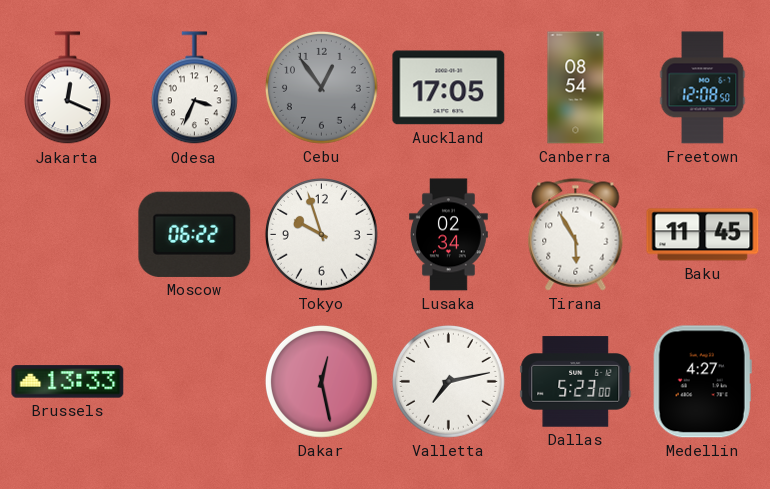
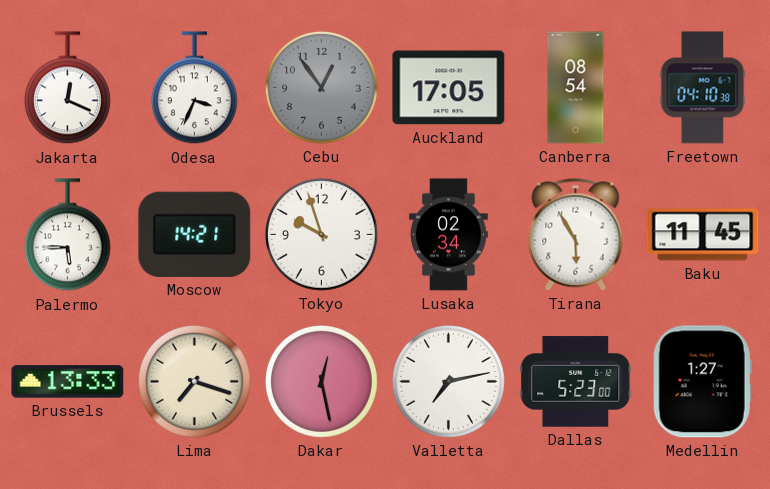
Freetown: 12:08 -> 04:10 (703, 88)
Palermo: none -> 5:45 (67, 235)
Moscow: 06:22 -> 14:21 (195, 234)
Lima: none -> 7:18 (194, 381)
Medellin: 4:27 -> 1:27 (702, 382)
